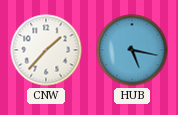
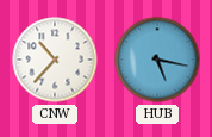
CNW: 1:37 -> 10:37 (55, 60)
